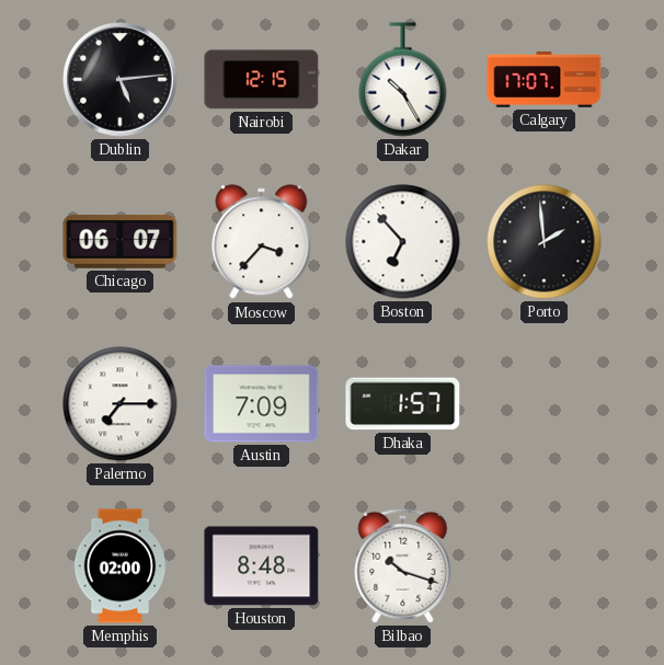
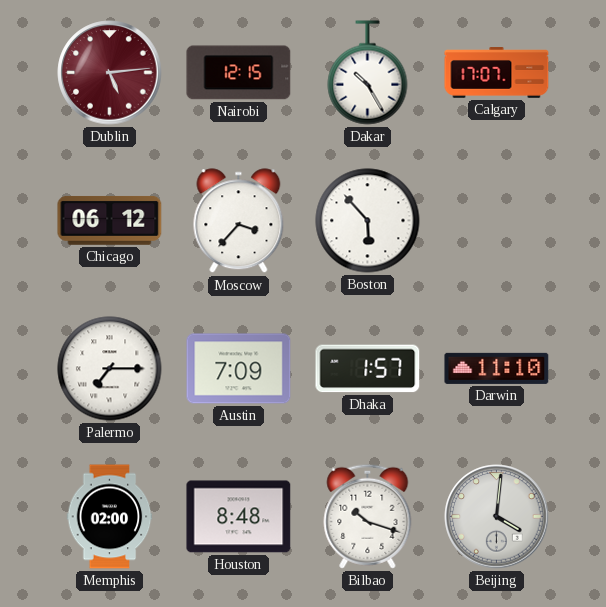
Dublin dial: black -> burgundy (110, 73)
Chicago: 06:07 -> 06:12 (110, 220)
Boston: 6:53 -> 5:53 (368, 221)
Porto: 1:59 -> none (545, 242)
Darwin: none -> 11:10 (497, 368)
Beijing: none -> 4:01 (497, 517)
